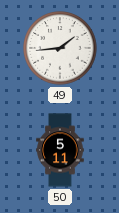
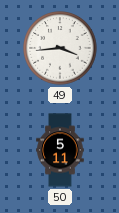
49: 1:44 -> 3:44 (60, 48)
